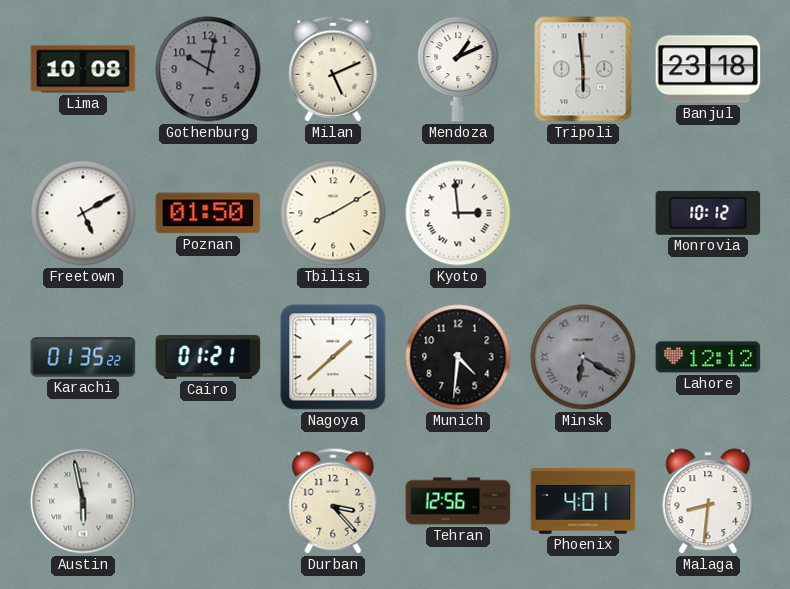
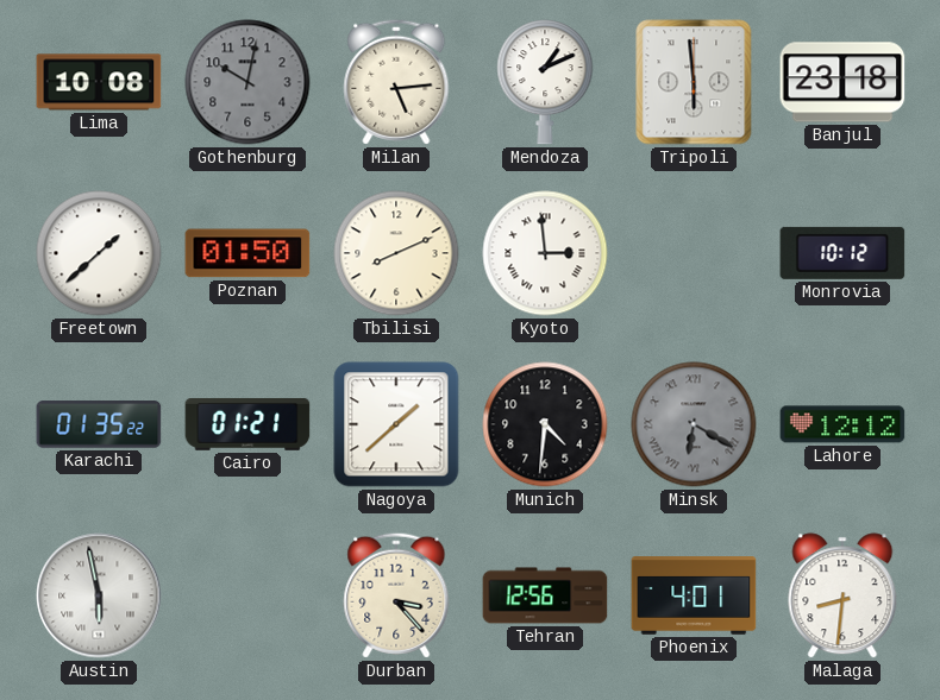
Milan: 5:11 -> 5:14 (396, 82)
Freetown: 5:10 -> 1:38 (99, 253)
Tbilisi: 8:10 -> 8:11 (396, 253)
